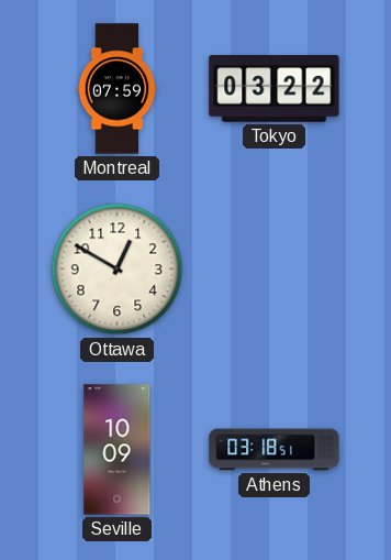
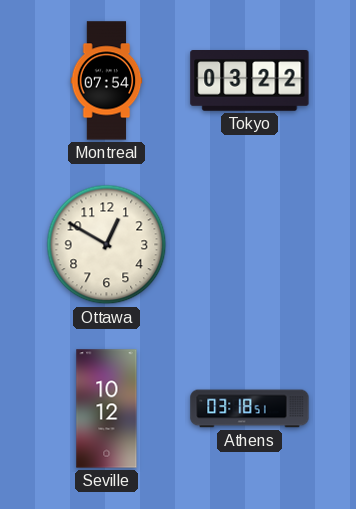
Montreal: 07:59 -> 07:54 (107, 81)
Seville: 10:09 -> 10:12 (107, 409)
